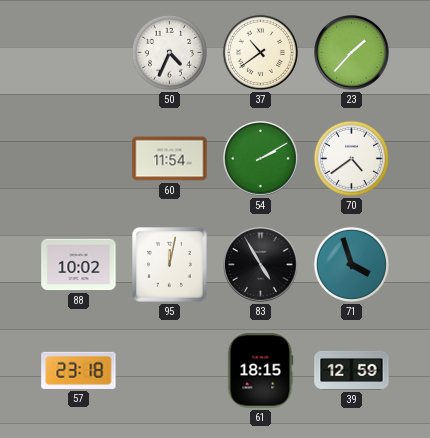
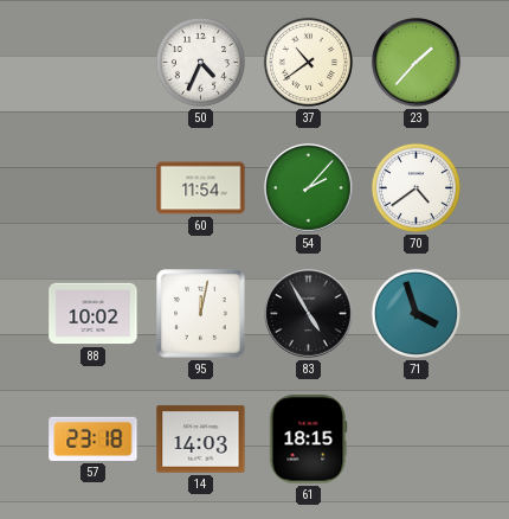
54: 2:10 -> 2:07 (309, 188)
14: none -> 14:03 (201, 440)
39: 12:59 -> none (352, 370)
